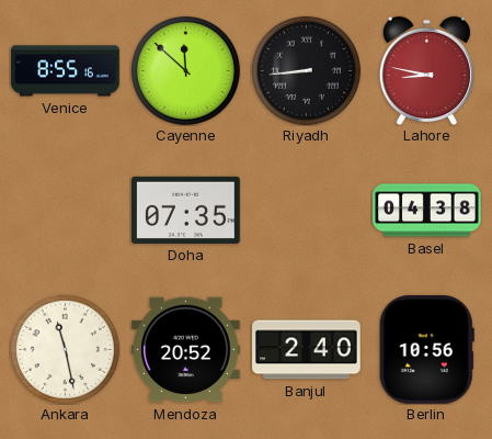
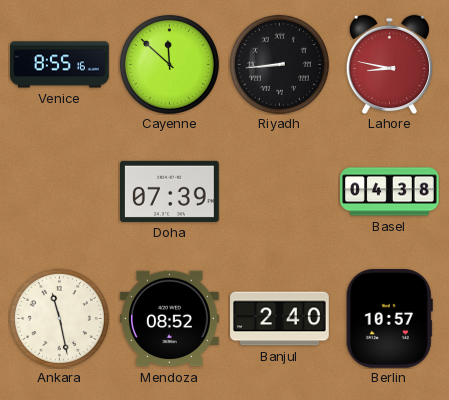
Doha: 07:35 -> 07:39 (170, 191)
Mendoza: 20:52 -> 08:52 (170, 319)
Berlin: 10:56 -> 10:57 (389, 319)
